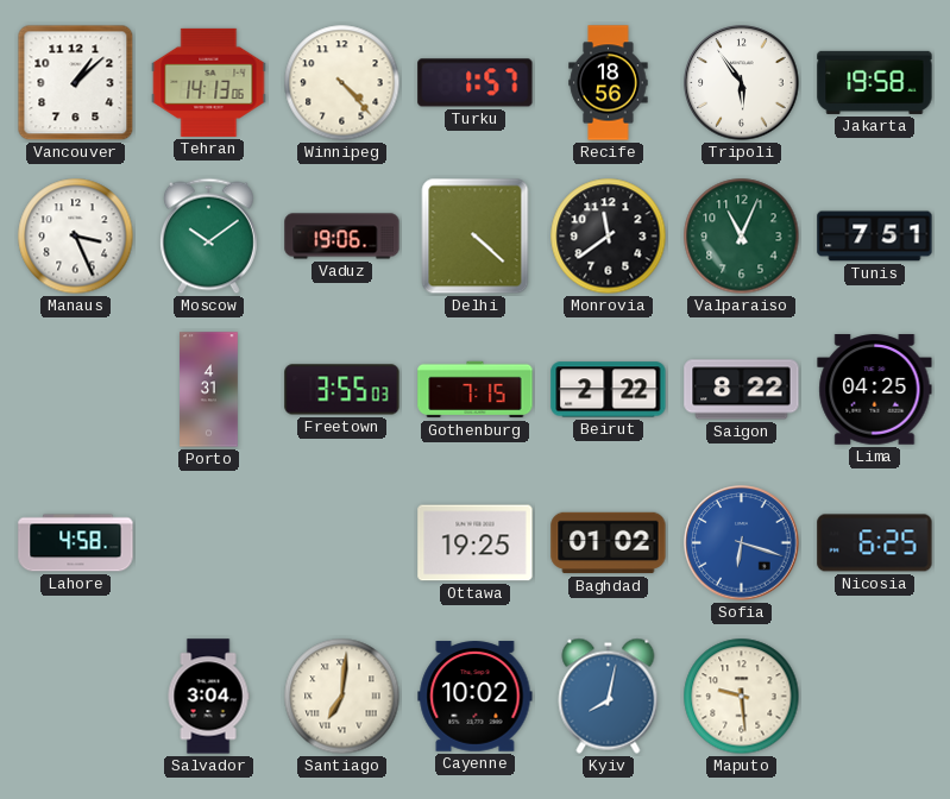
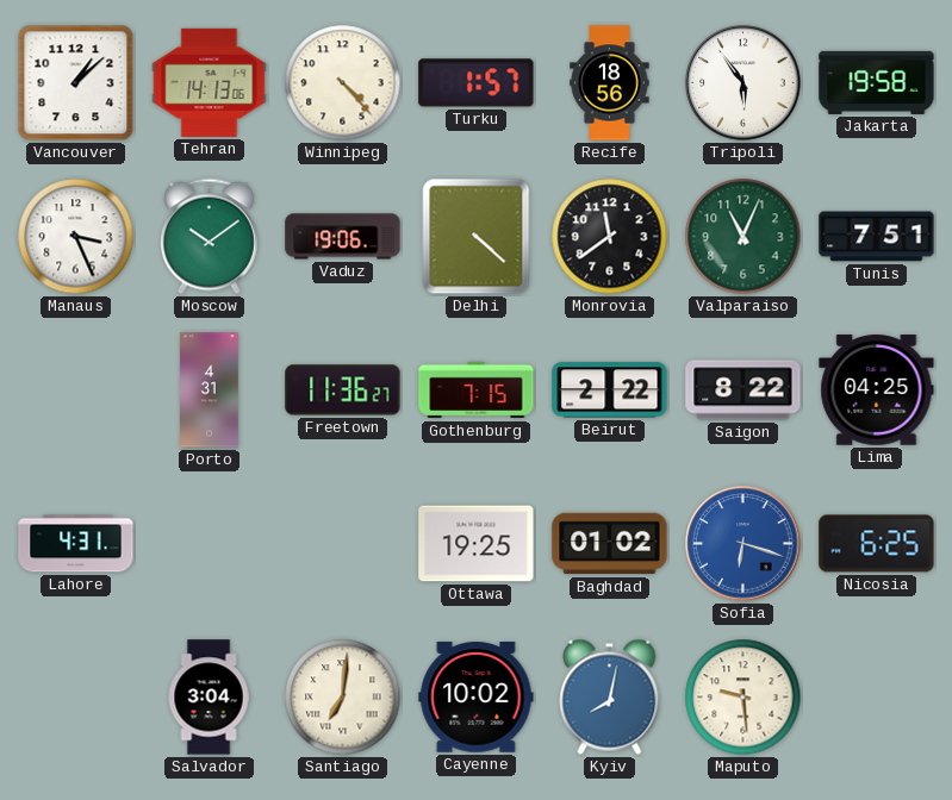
Freetown: 3:55 -> 11:36 (343, 390)
Lahore: 4:58 -> 4:31 (76, 544)
